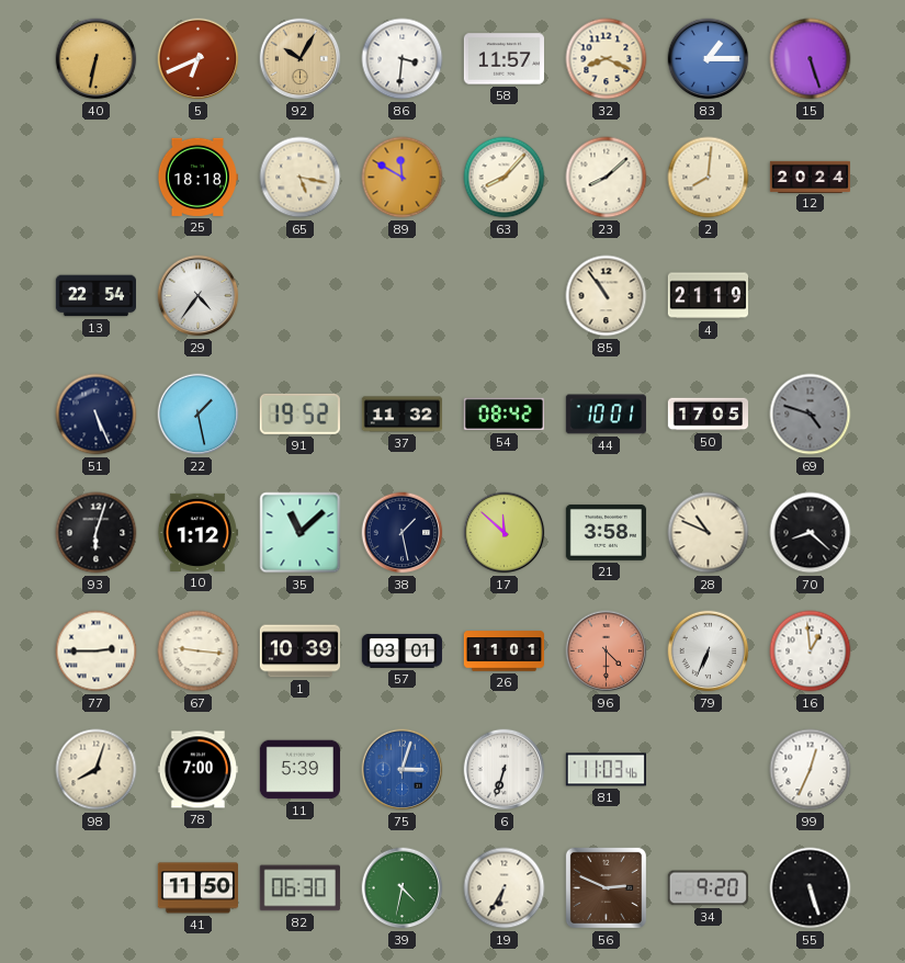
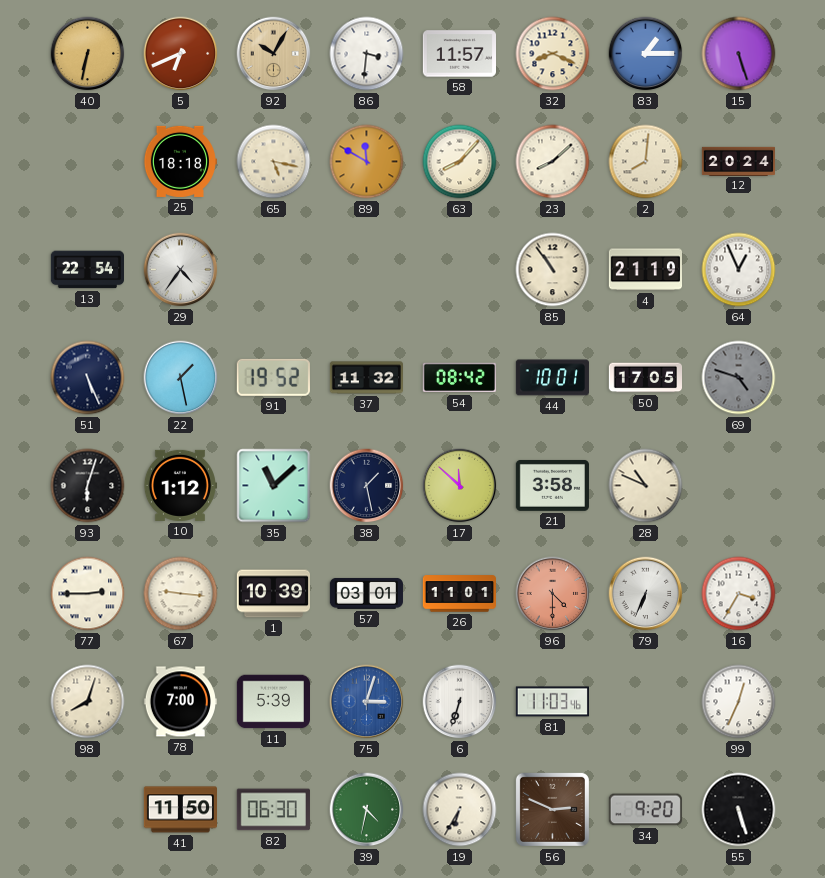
64: none -> 12:56 (739, 270)
70: 8:22 -> none (811, 533)
16: 12:59 -> 3:35 (739, 594)
